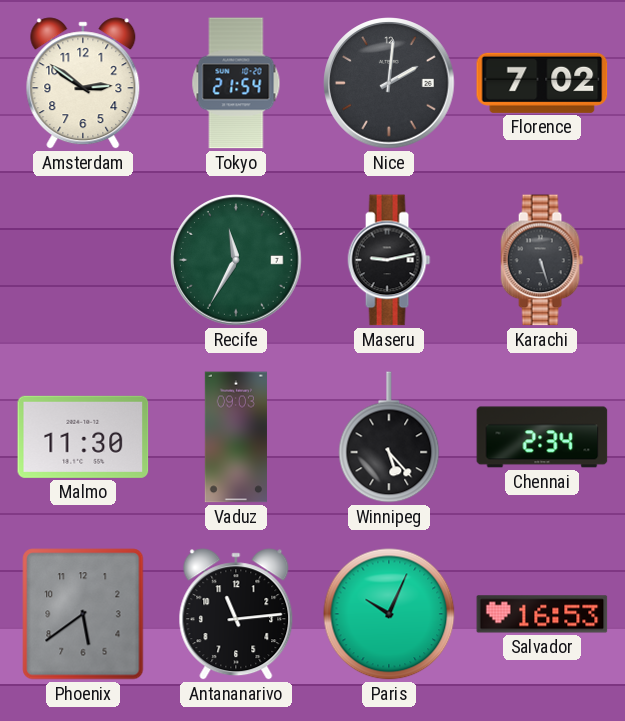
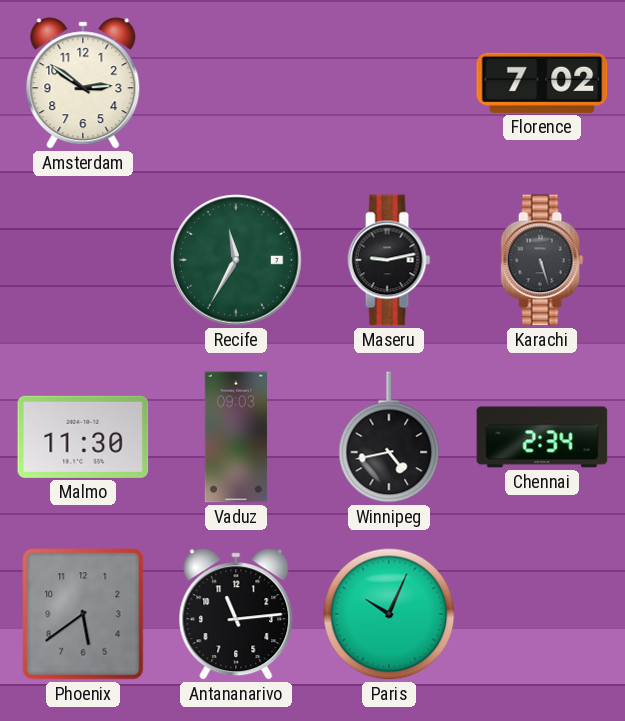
Tokyo: 21:54 -> none (236, 83)
Nice: 2:01 -> none (389, 83)
Winnipeg: 5:23 -> 4:43 (389, 437)
Salvador: 16:53 -> none (542, 614)
